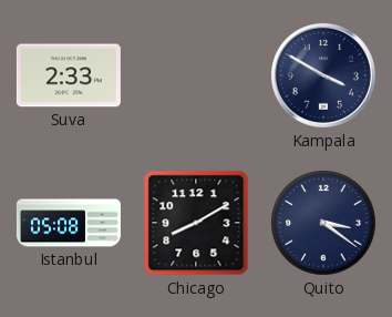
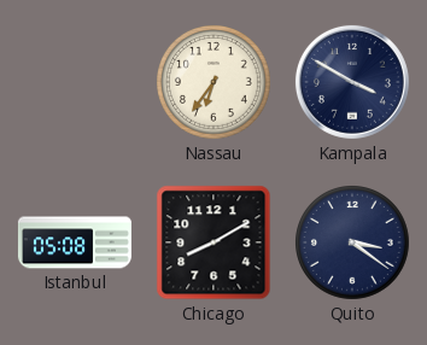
Suva: 2:33 -> none (69, 75)
Nassau: none -> 6:36 (215, 83)
